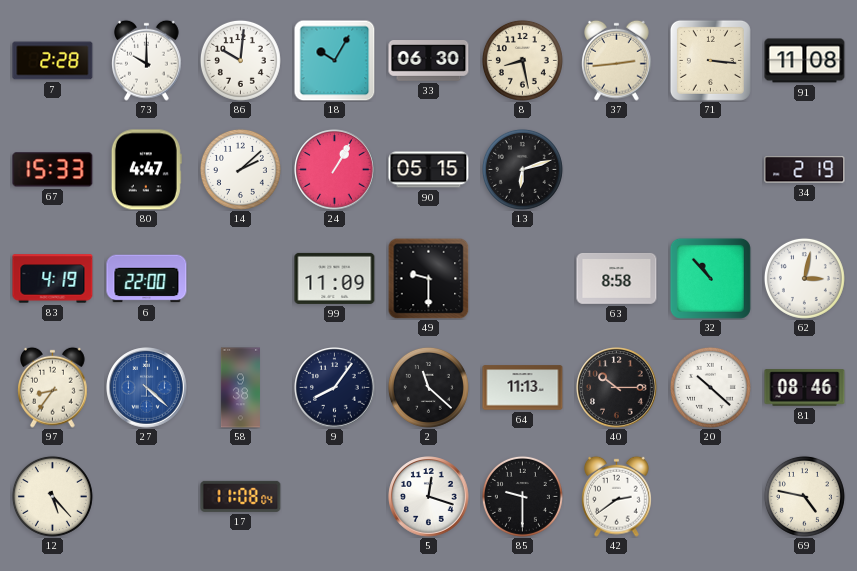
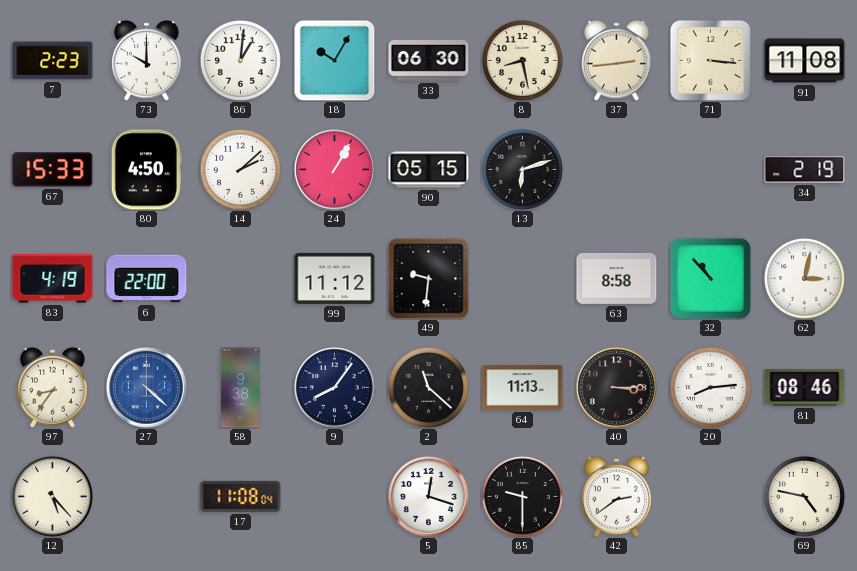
7: 2:28 -> 2:23 (53, 61)
86: 10:01 -> 1:01 (240, 60)
80: 4:47 -> 4:50 (146, 170)
99: 11:09 -> 11:12 (335, 278)
49: 9:30 -> 9:31 (428, 278)
40: 10:15 -> 3:15 (617, 388)
20: 10:22 -> 8:14 (710, 387)
